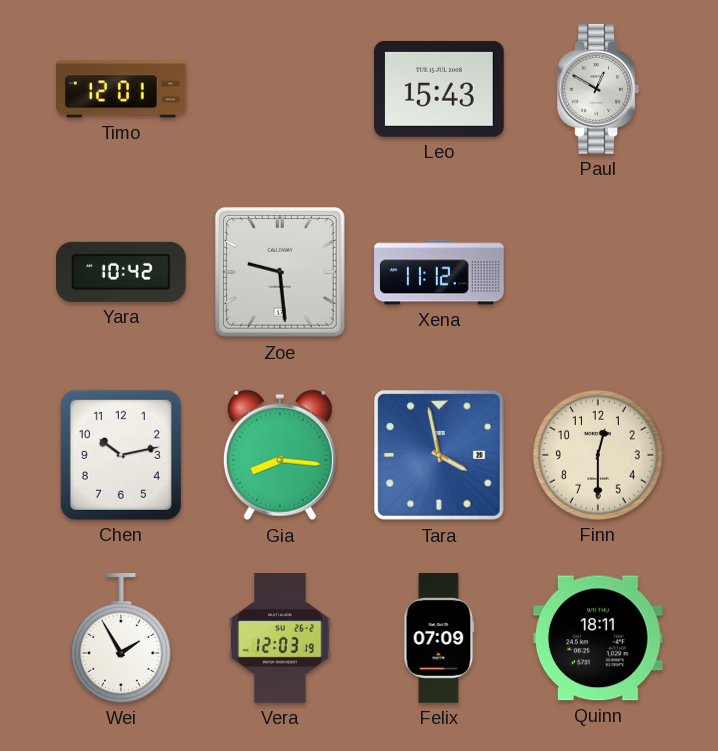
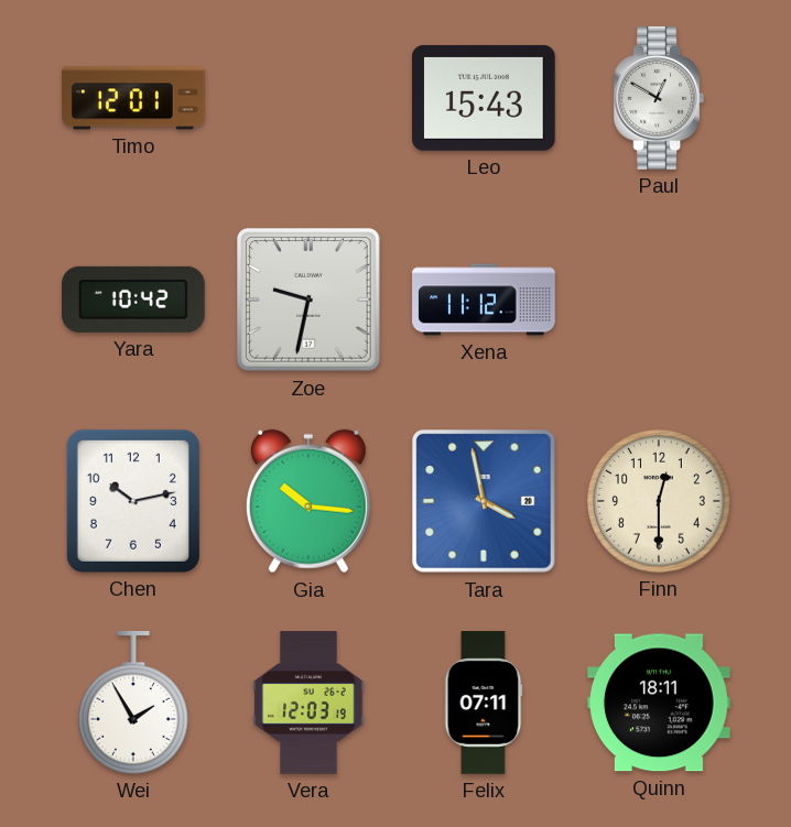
Zoe: 9:29 -> 9:32 (310, 301)
Gia: 8:16 -> 10:16 (308, 501)
Felix: 07:09 -> 07:11 (484, 703)
